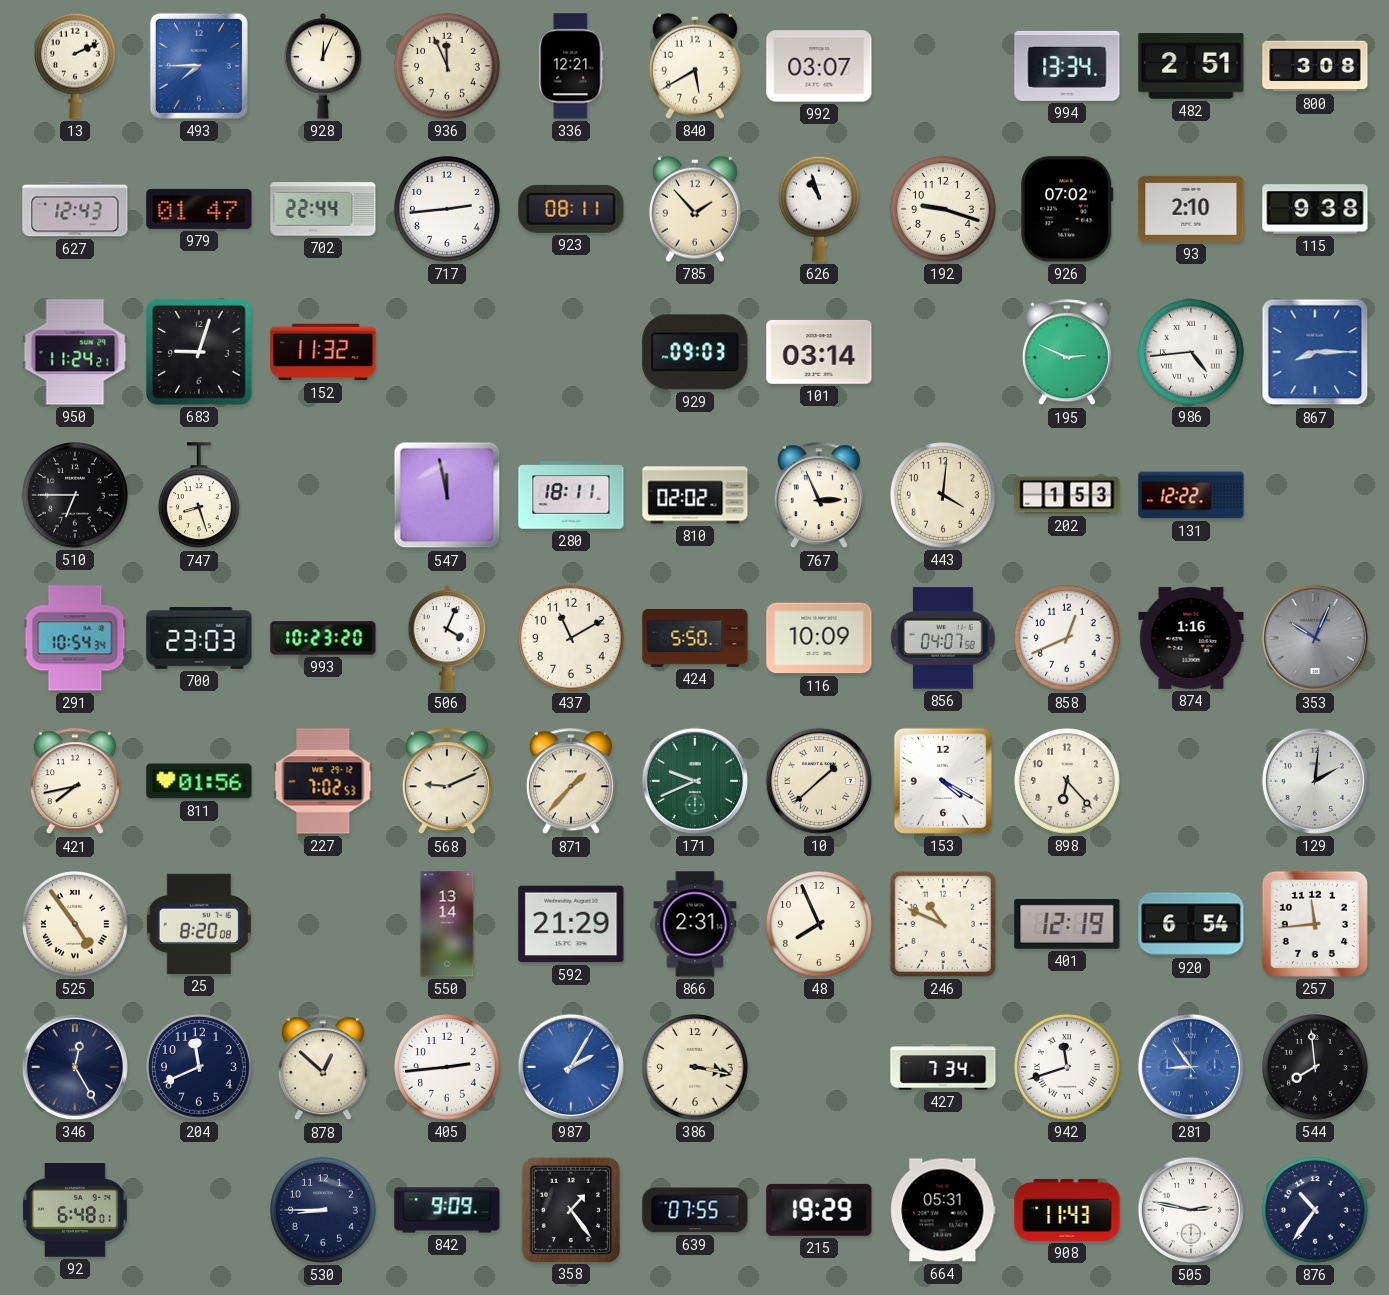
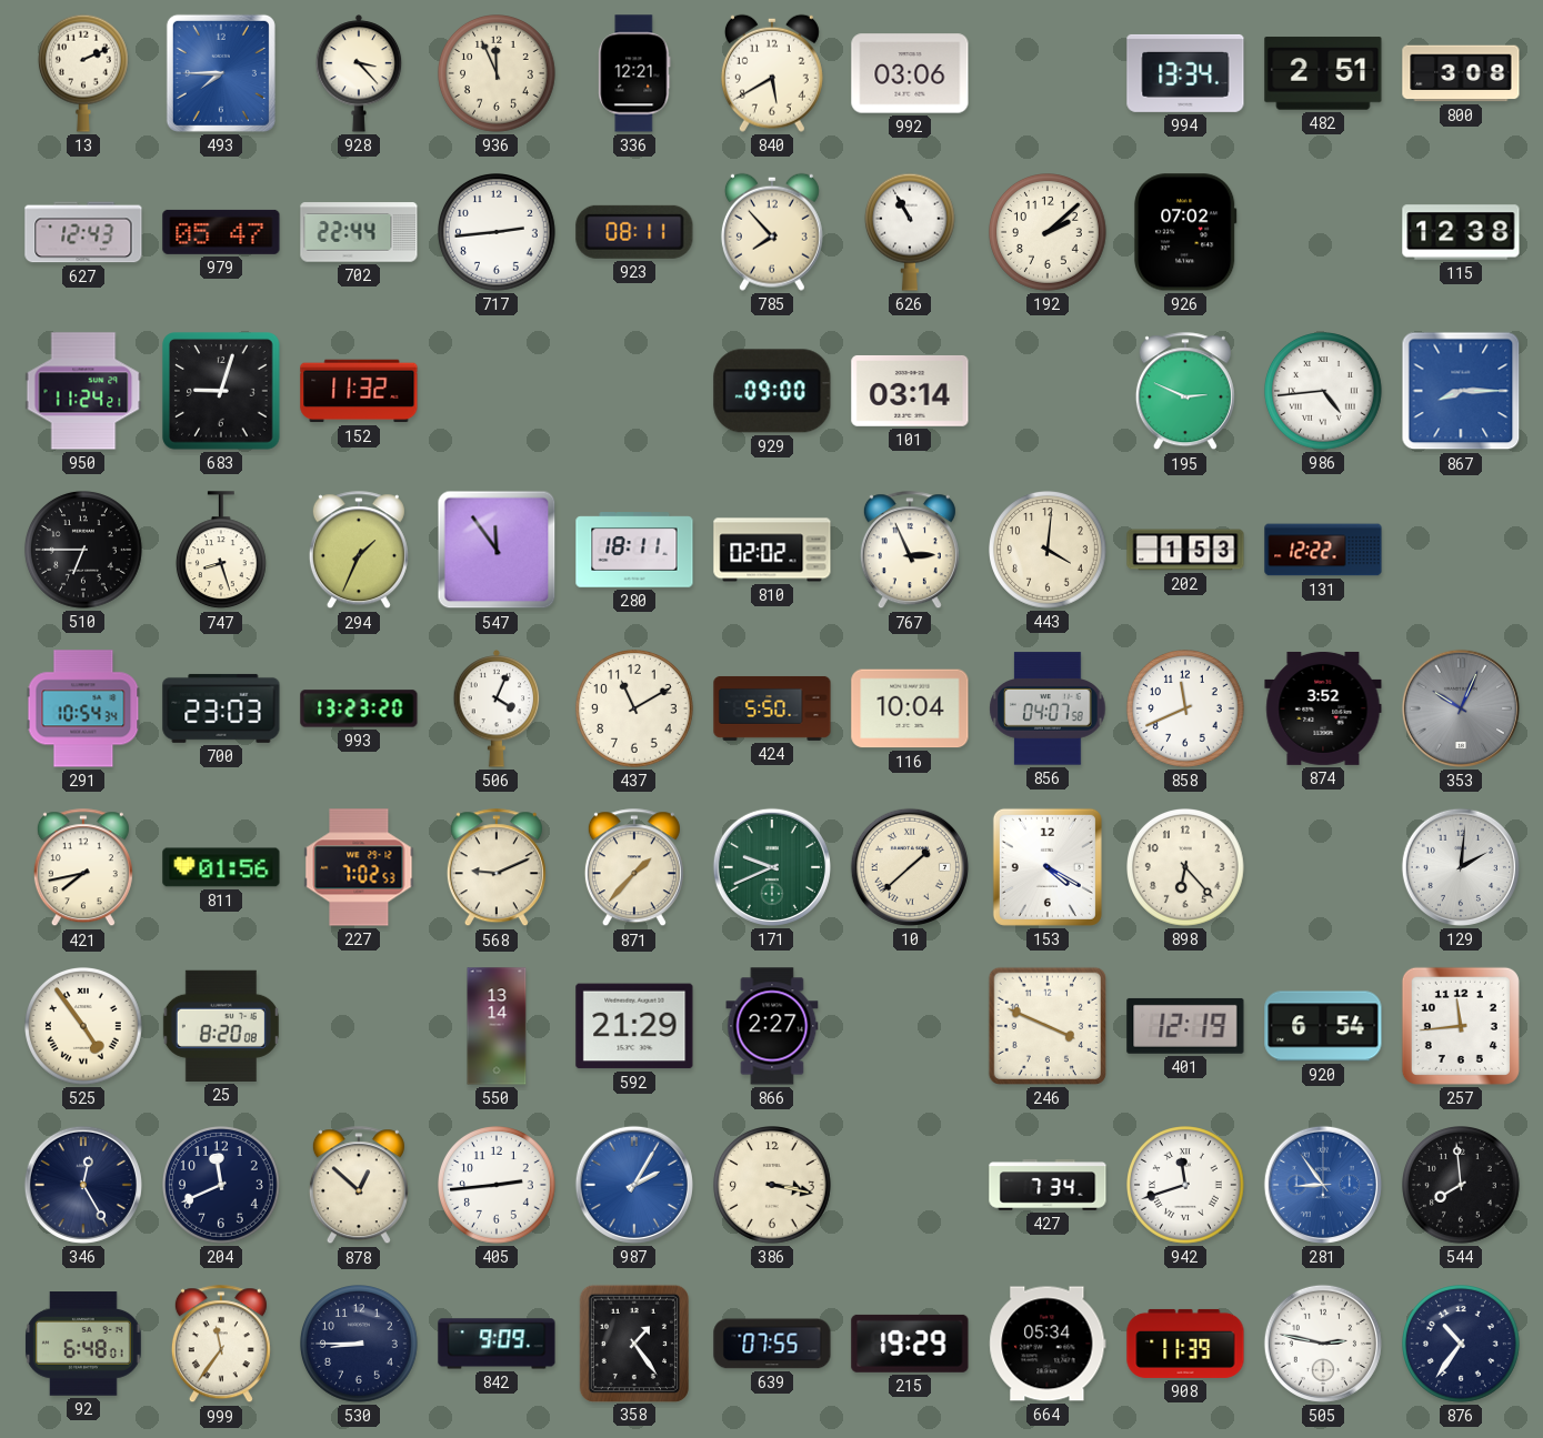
928: 12:04 -> 3:23 (359, 73)
992: 03:07 -> 03:06 (910, 73)
979: 01:47 -> 05:47 (221, 232)
785: 1:53 -> 7:53 (772, 232)
626: 10:57 -> 10:55 (910, 232)
192: 9:18 -> 2:08 (1049, 233)
93: 2:10 -> none (1191, 209)
115: 9:38 -> 12:38 (1461, 232)
929: 09:03 -> 09:00 (772, 391)
294: none -> 1:34 (359, 551)
547: 11:58 -> 11:54 (497, 550)
993: 10:23 -> 13:23 (359, 708)
116: 10:09 -> 10:04 (910, 708)
858: 12:41 -> 11:41 (1186, 710)
874: 1:16 -> 3:52 (1323, 708)
866: 2:31 -> 2:27 (772, 1026)
48: 7:56 -> none (820, 925)
246: 10:49 -> 3:49 (1048, 1026)
999: none -> 11:36 (221, 1345)
664: 05:31 -> 05:34 (1048, 1344)
908: 11:43 -> 11:39 (1185, 1344)
